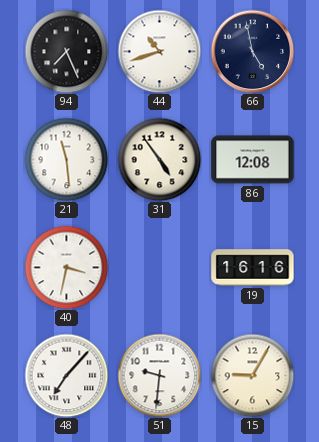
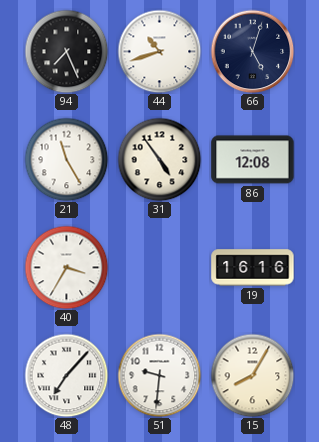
66: 4:58 -> 5:03 (252, 51)
21: 11:29 -> 11:25 (66, 159)
40: 3:32 -> 3:35 (66, 267)
15: 9:05 -> 8:05 (252, 375)
